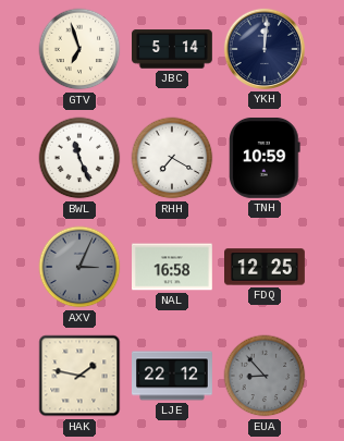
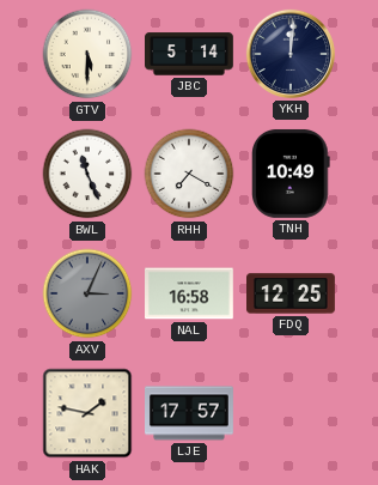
GTV: 6:57 -> 5:30 (87, 54)
TNH: 10:59 -> 10:49 (292, 174)
LJE: 22:12 -> 17:57 (190, 413)
EUA: 8:53 -> none (265, 376)
